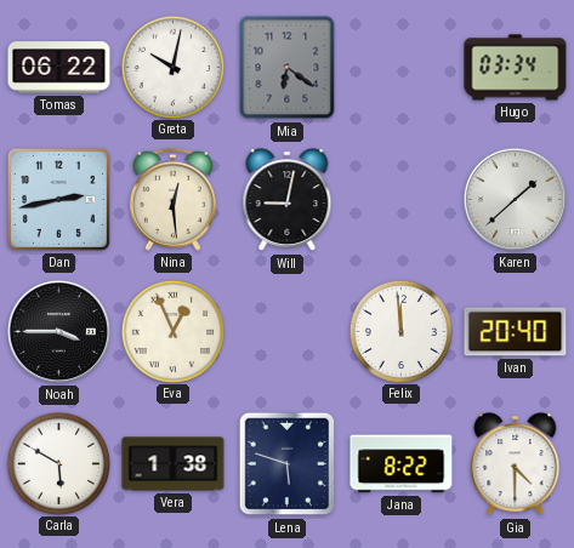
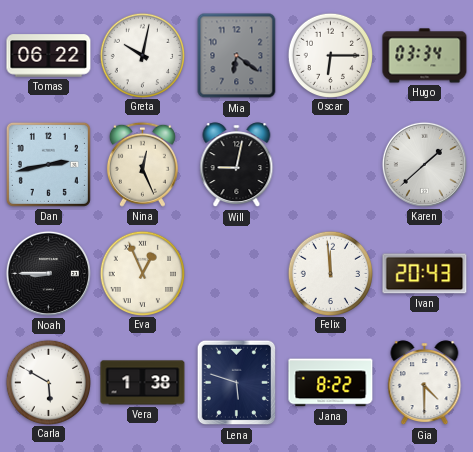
Oscar: none -> 6:15 (330, 55)
Nina: 12:29 -> 12:26 (142, 164)
Noah: 3:45 -> 8:45 (48, 273)
Ivan: 20:40 -> 20:43 (425, 274)
